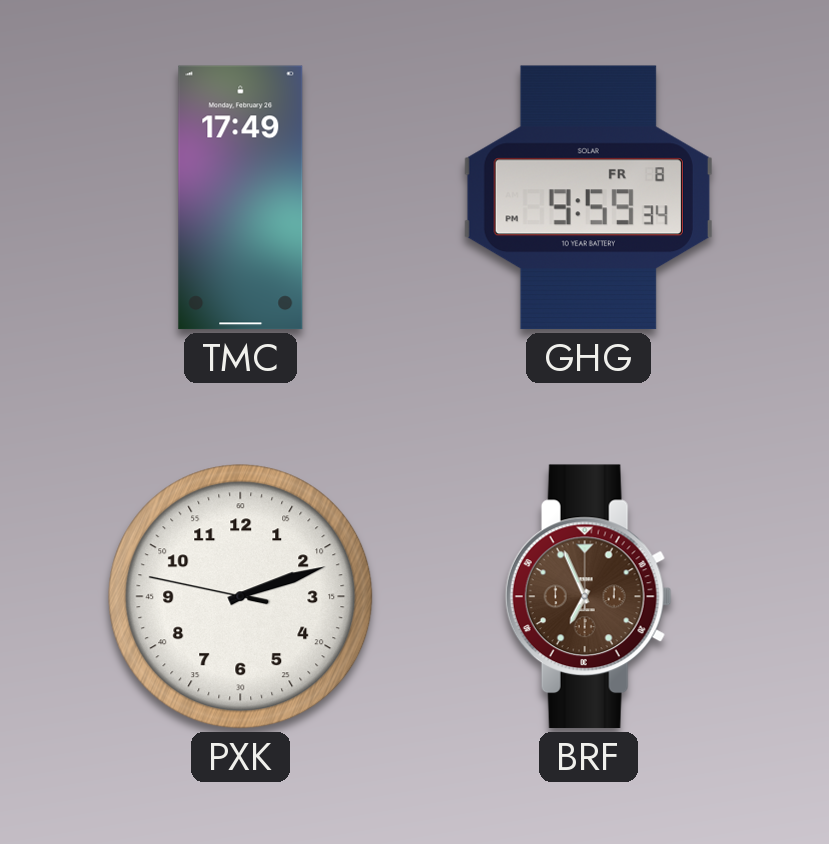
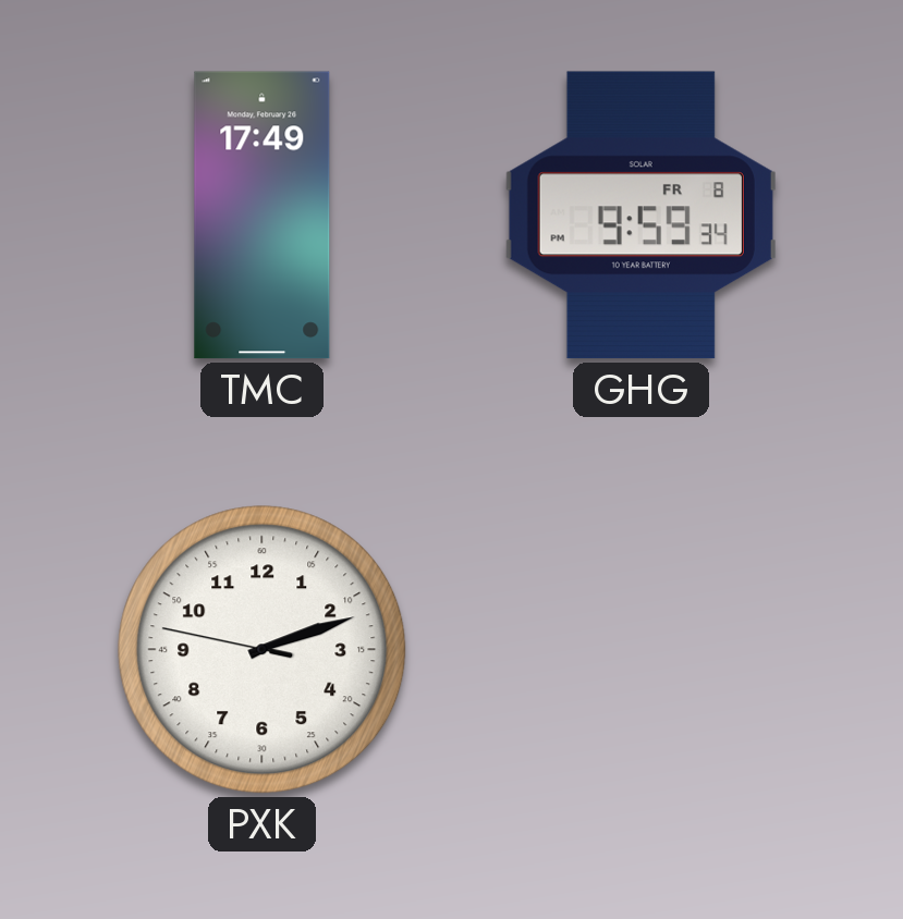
BRF: 6:56 -> none (588, 597)
